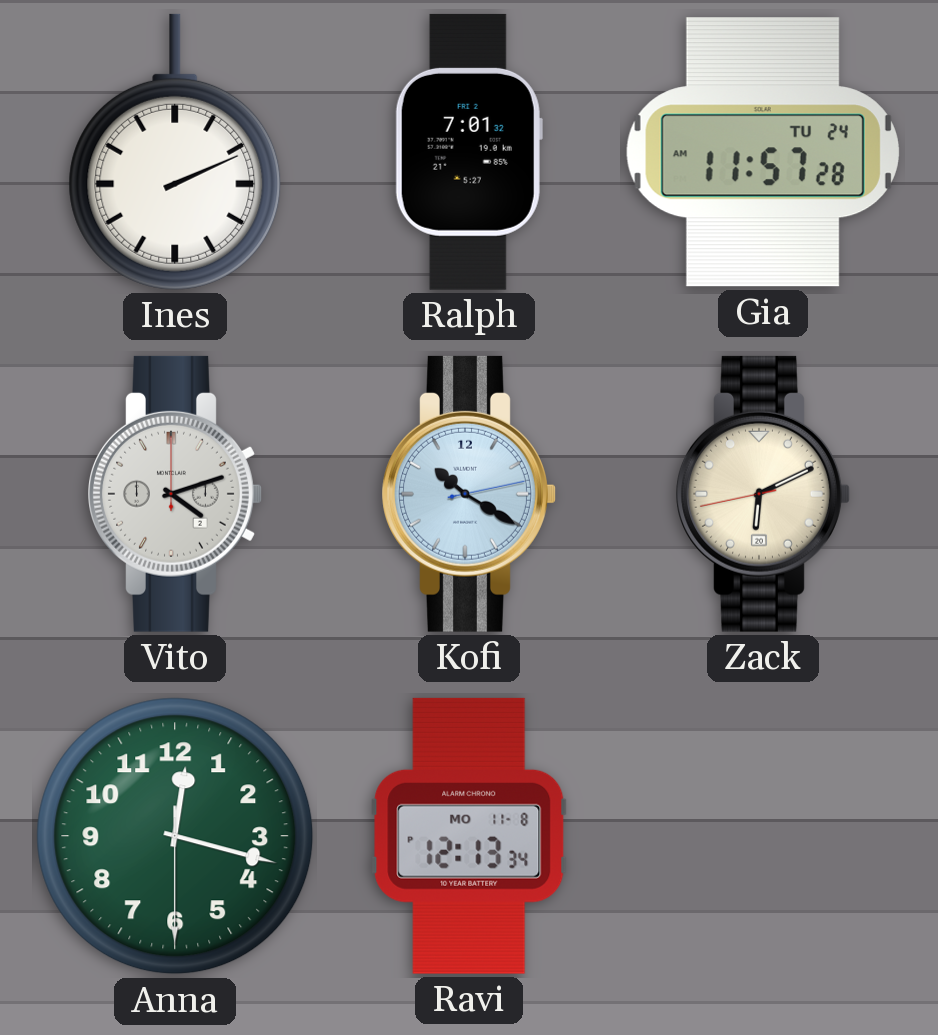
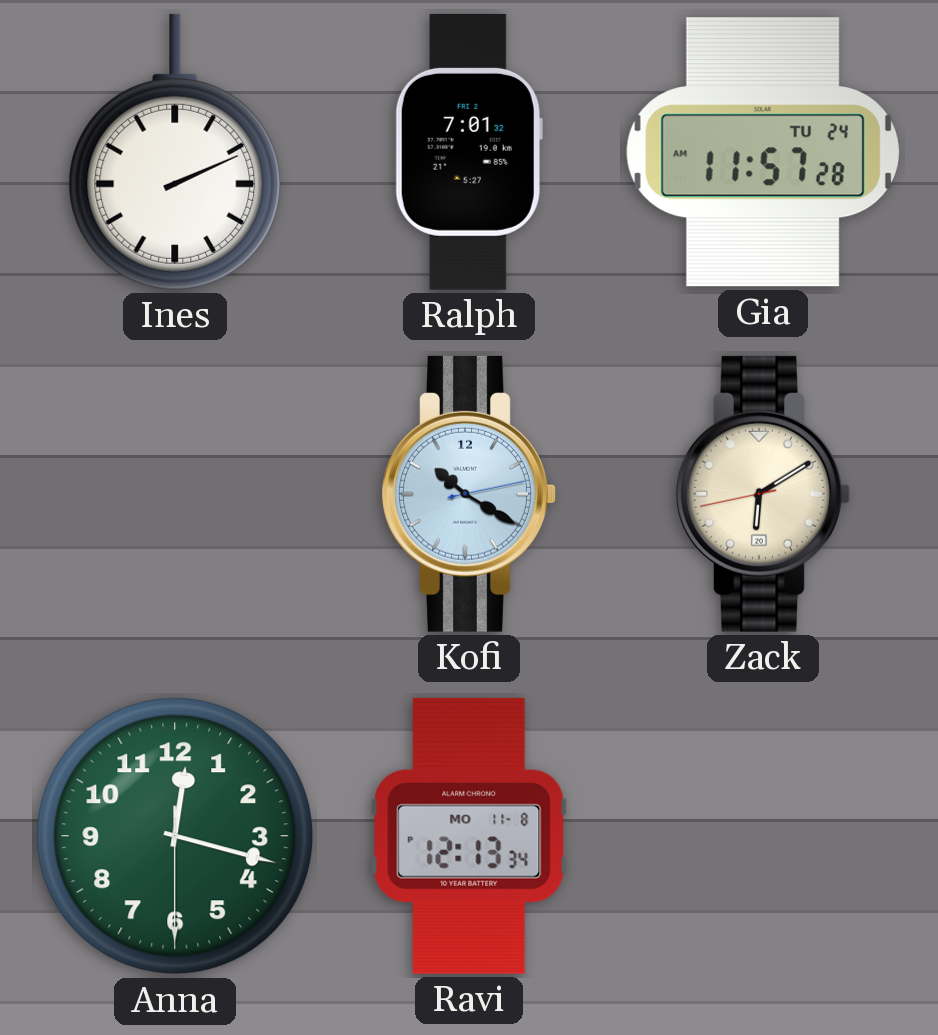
Vito: 4:12 -> none (175, 494)
Zack: 6:10 -> 6:09 (763, 494)
